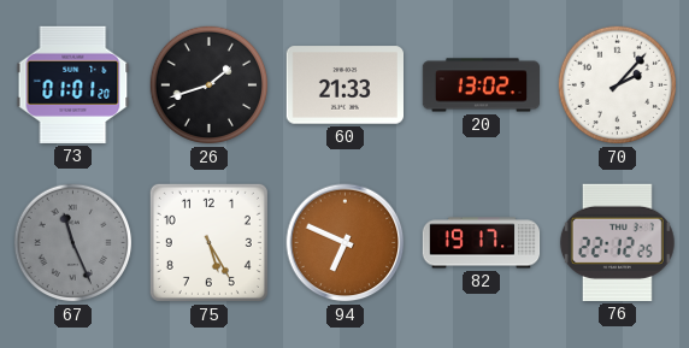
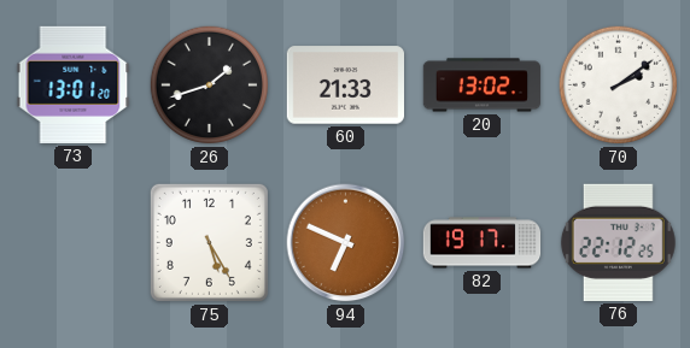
73: 01:01 -> 13:01 (74, 84)
70: 2:07 -> 2:09 (619, 85)
67: 11:26 -> none (73, 243)
